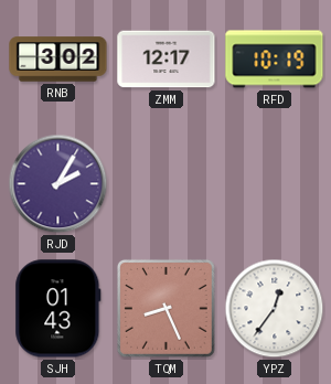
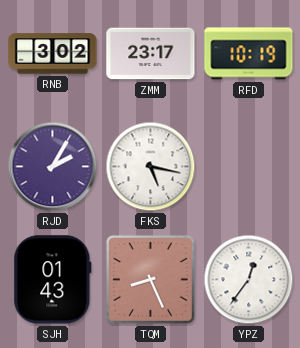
ZMM: 12:17 -> 23:17 (151, 54)
FKS: none -> 5:17 (151, 167)
